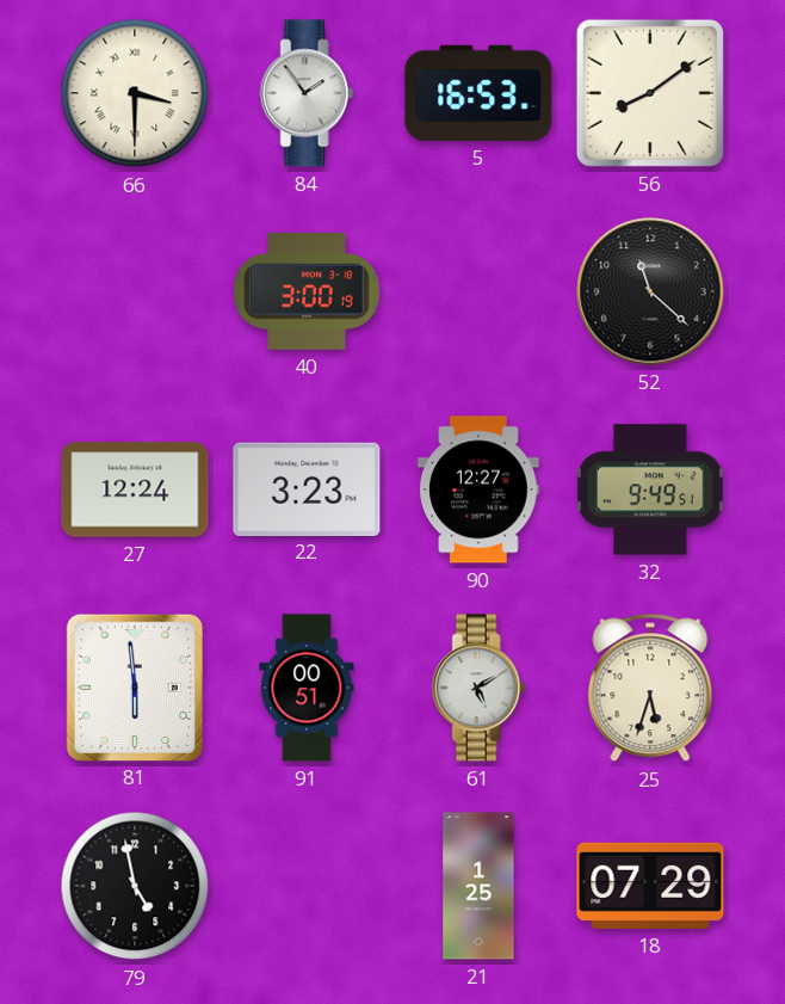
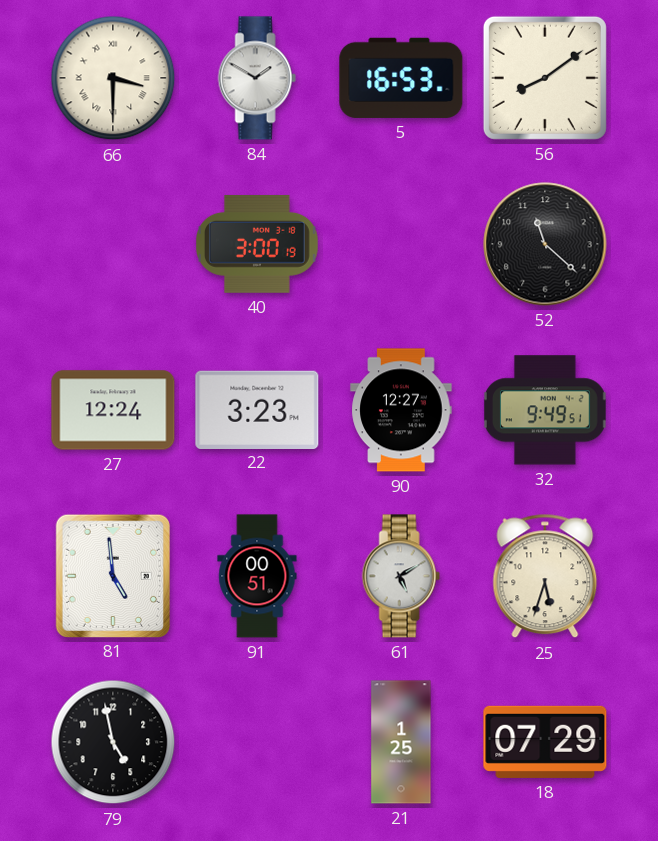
84: 1:54 -> 1:50 (257, 78)
81: 5:59 -> 4:59 (113, 575)
